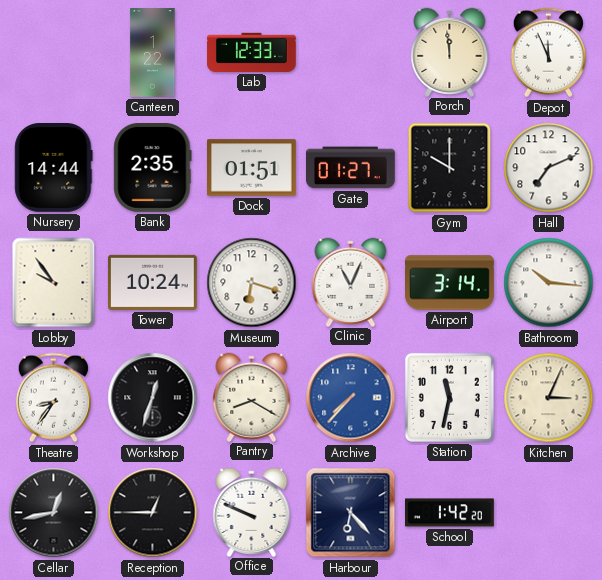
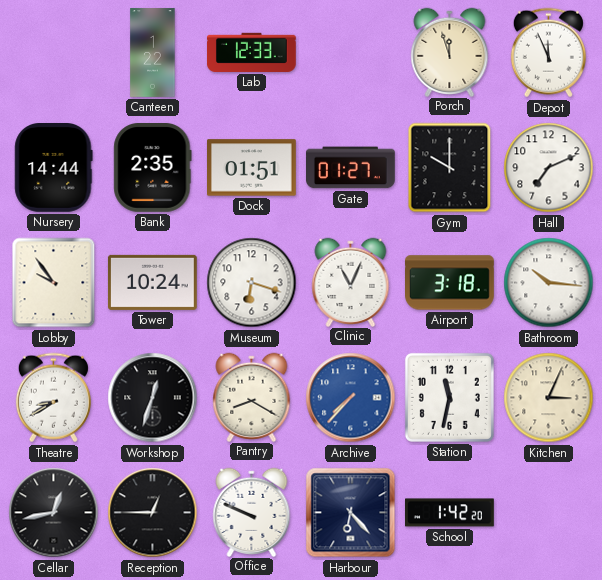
Porch: 11:59 -> 11:57 (450, 52)
Airport: 3:14 -> 3:18 (450, 283)
Theatre: 8:36 -> 8:40 (53, 398)
